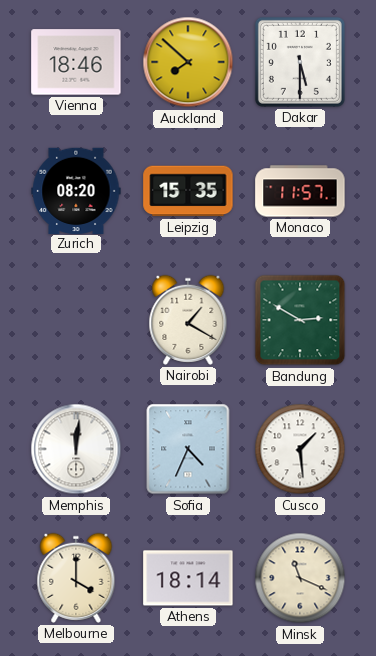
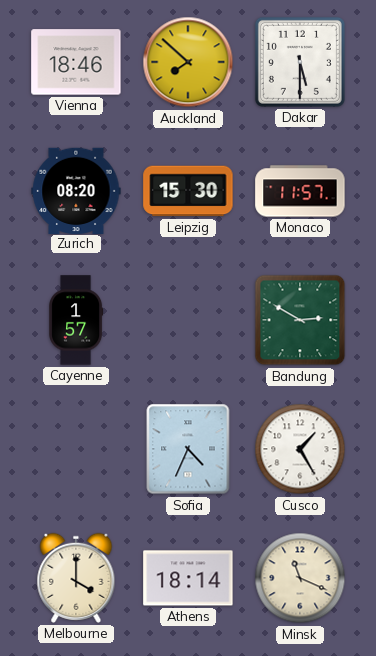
Leipzig: 15:35 -> 15:30 (188, 191)
Cayenne: none -> 1:57 (77, 320)
Nairobi: 1:20 -> none (188, 320)
Memphis: 12:01 -> none (76, 449)
Cusco: 1:29 -> 1:25 (300, 449)
